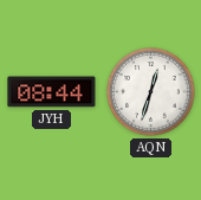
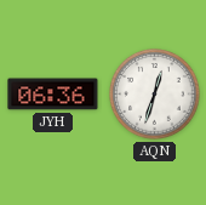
JYH: 08:44 -> 06:36 (53, 95)
